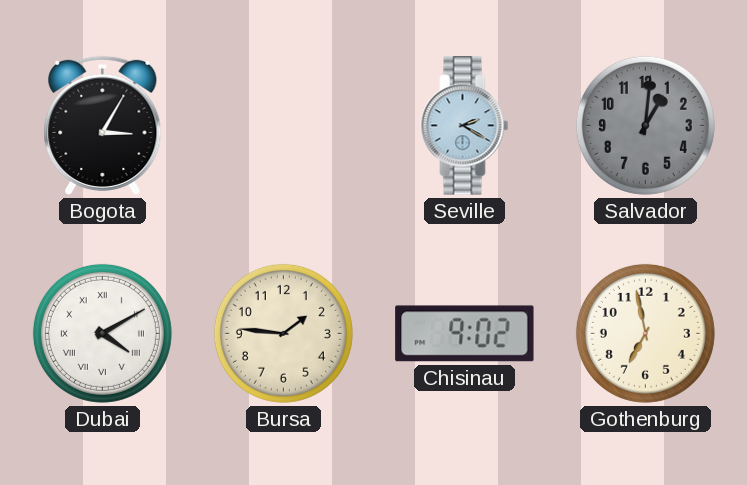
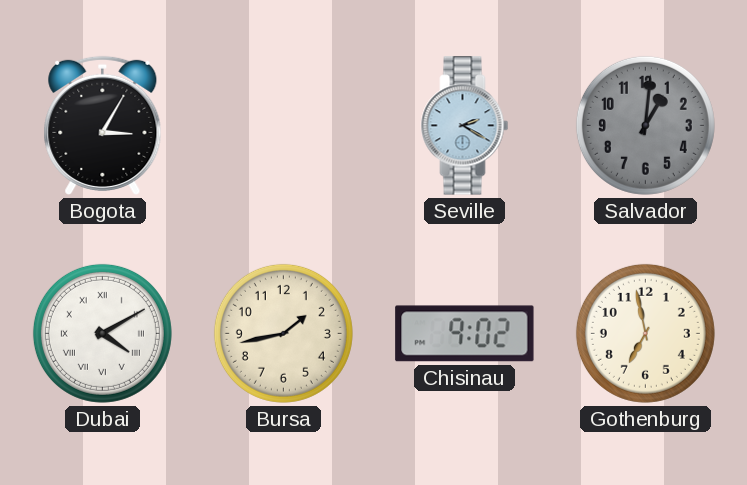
Bursa: 1:46 -> 1:43 (283, 333)
